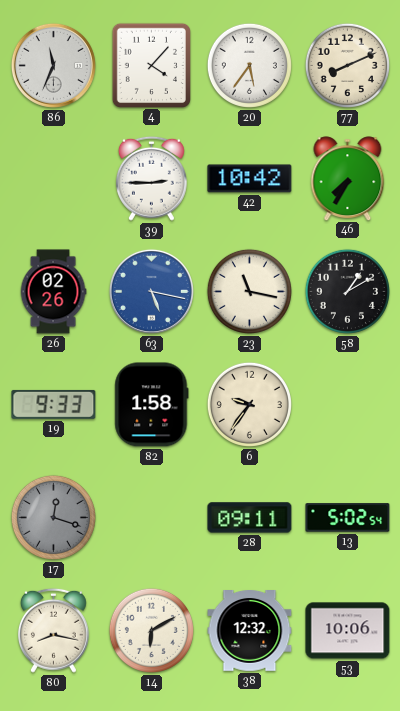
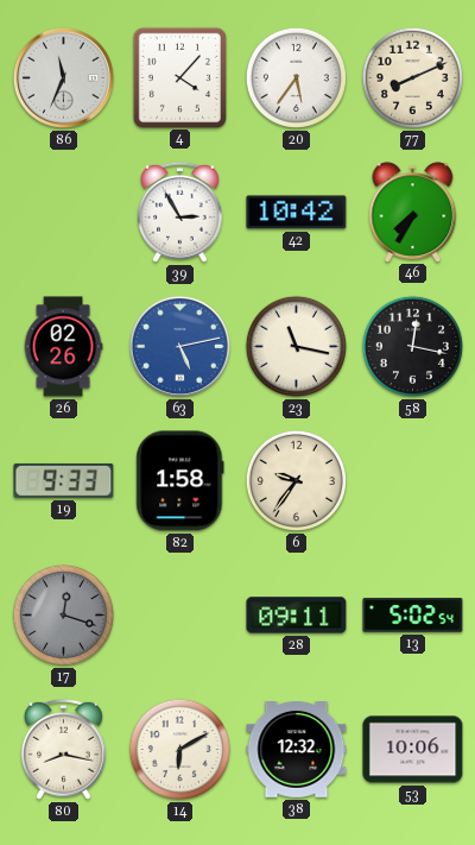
39: 2:45 -> 2:55 (179, 212)
63: 5:17 -> 5:13 (179, 346)
58: 1:10 -> 12:17 (412, 346)
